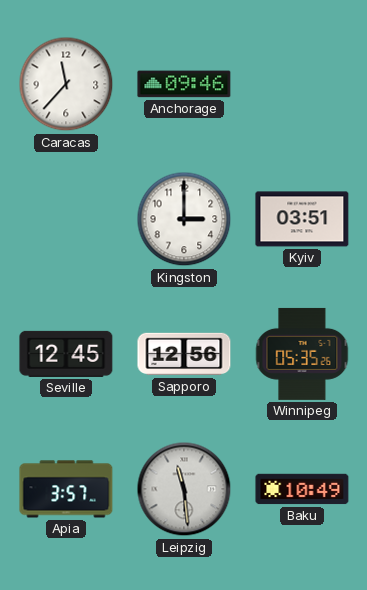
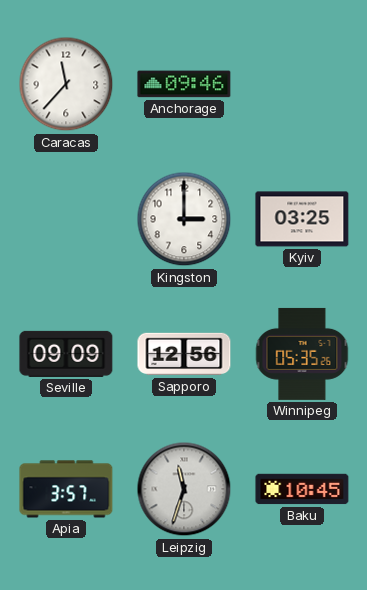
Kyiv: 03:51 -> 03:25 (302, 219)
Seville: 12:45 -> 09:09 (66, 354)
Leipzig: 11:29 -> 11:33 (184, 489)
Baku: 10:49 -> 10:45 (302, 489)
